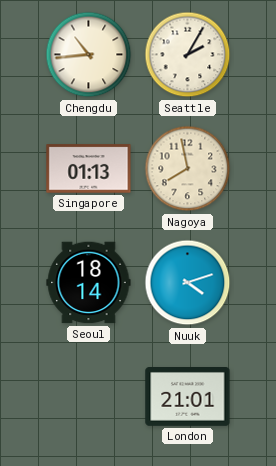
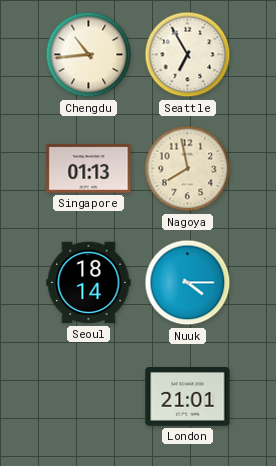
Seattle: 2:05 -> 6:55 (188, 55)
Nuuk: 4:12 -> 4:15 (188, 283)
